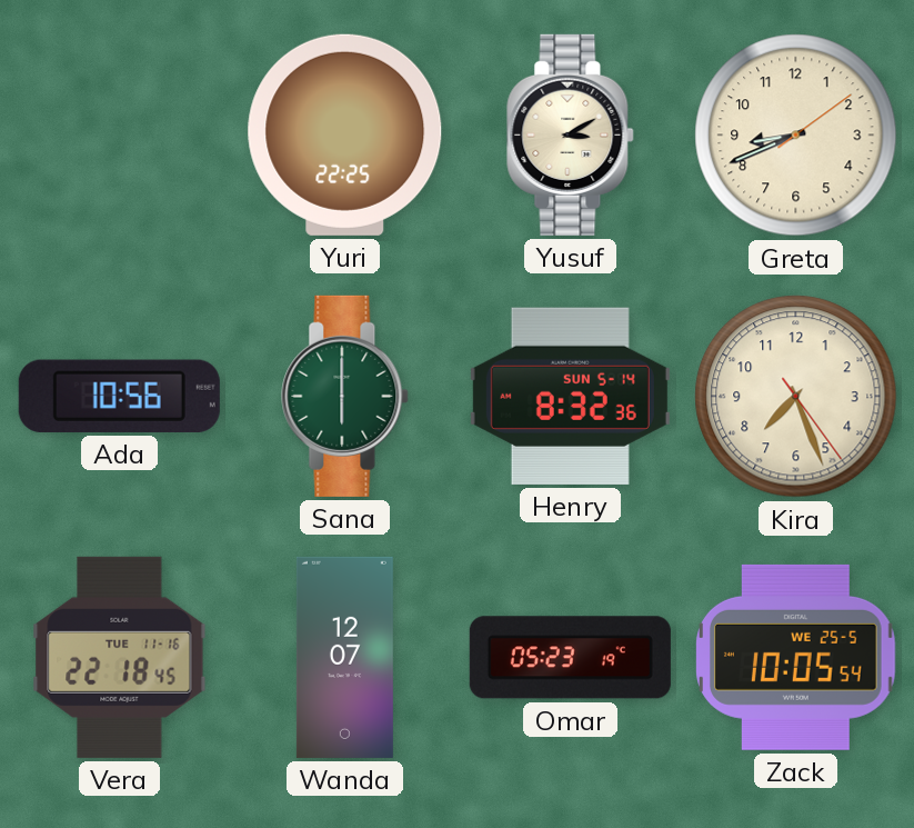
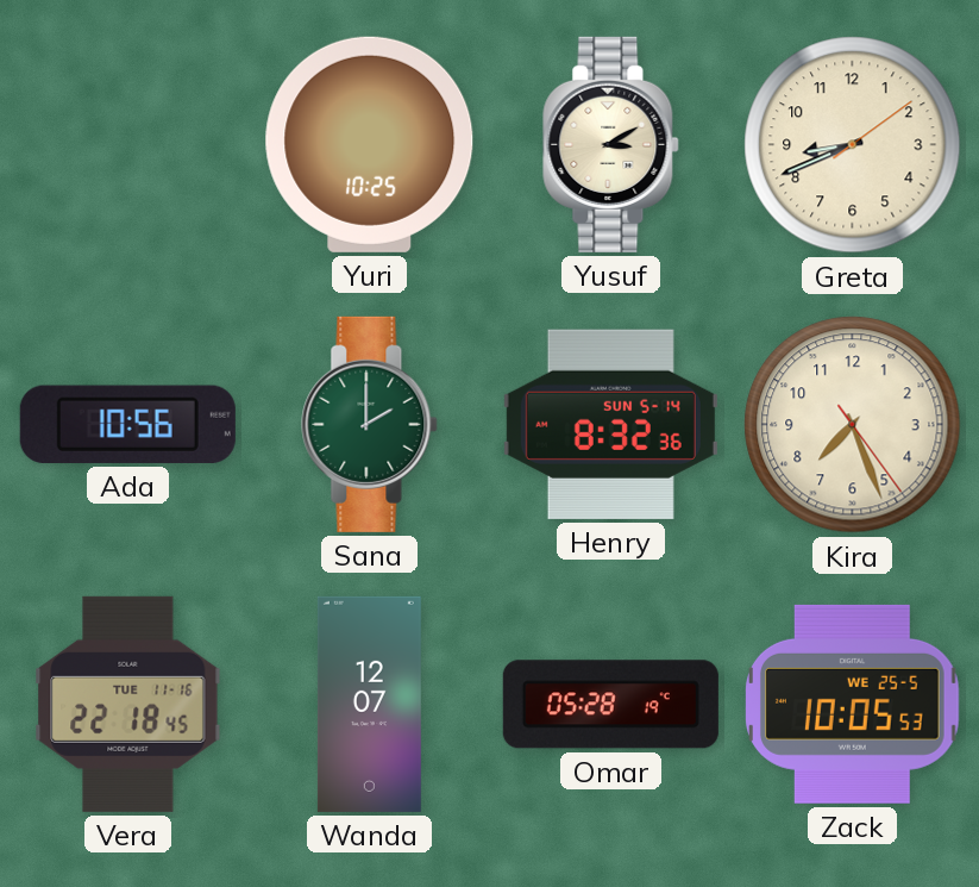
Yuri: 22:25 -> 10:25 (370, 144)
Sana: 6:00 -> 2:00 (370, 424)
Omar: 05:23 -> 05:28 (610, 705)
Zack: 10:05:54 -> 10:05:53 (853, 704)
